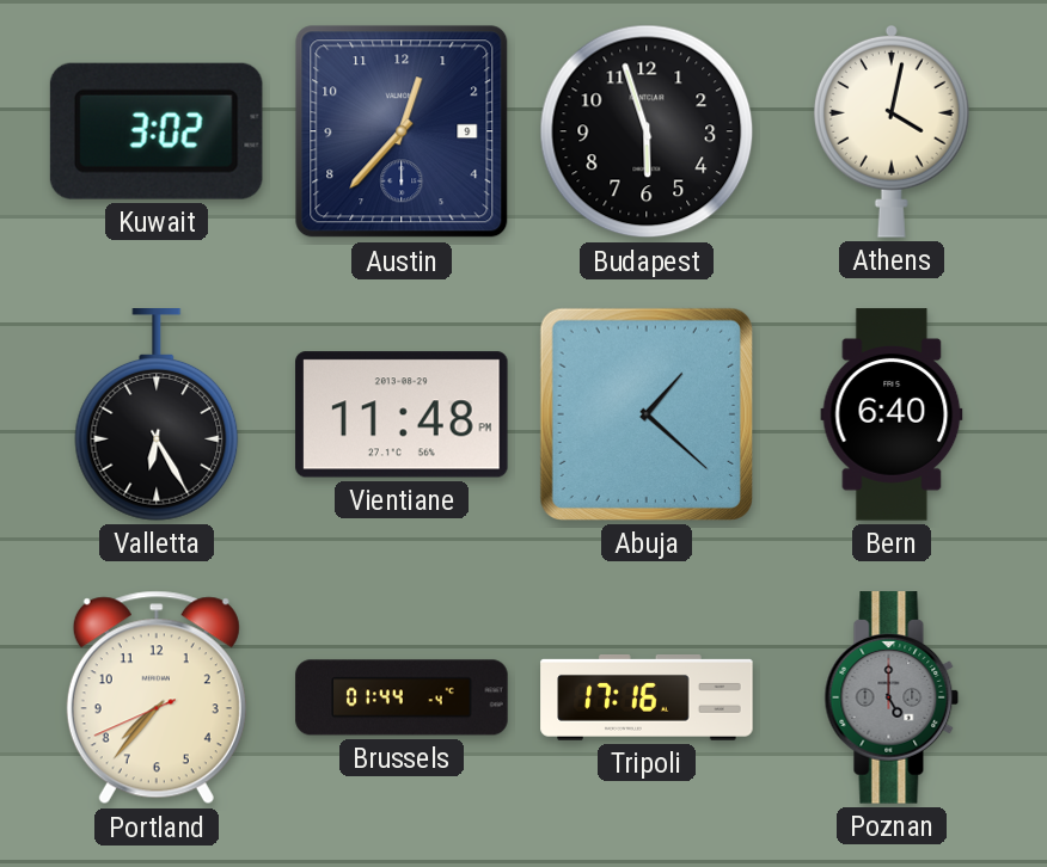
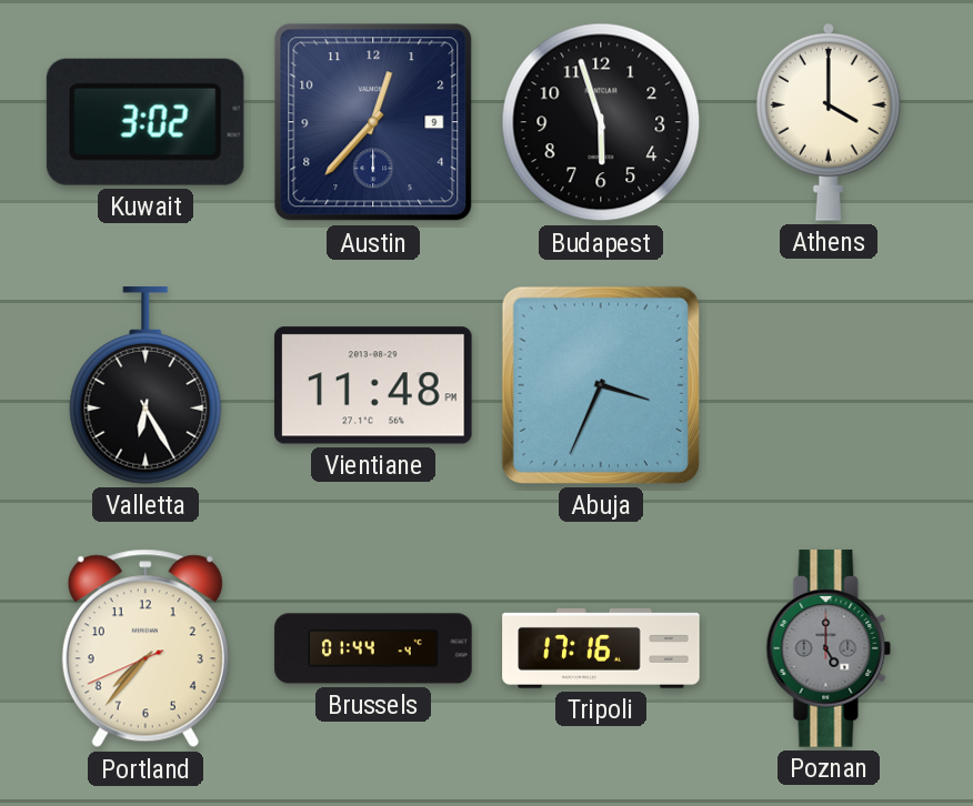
Athens: 4:02 -> 4:00 (829, 122)
Abuja: 1:22 -> 3:34 (601, 385)
Bern: 6:40 -> none (892, 414)
